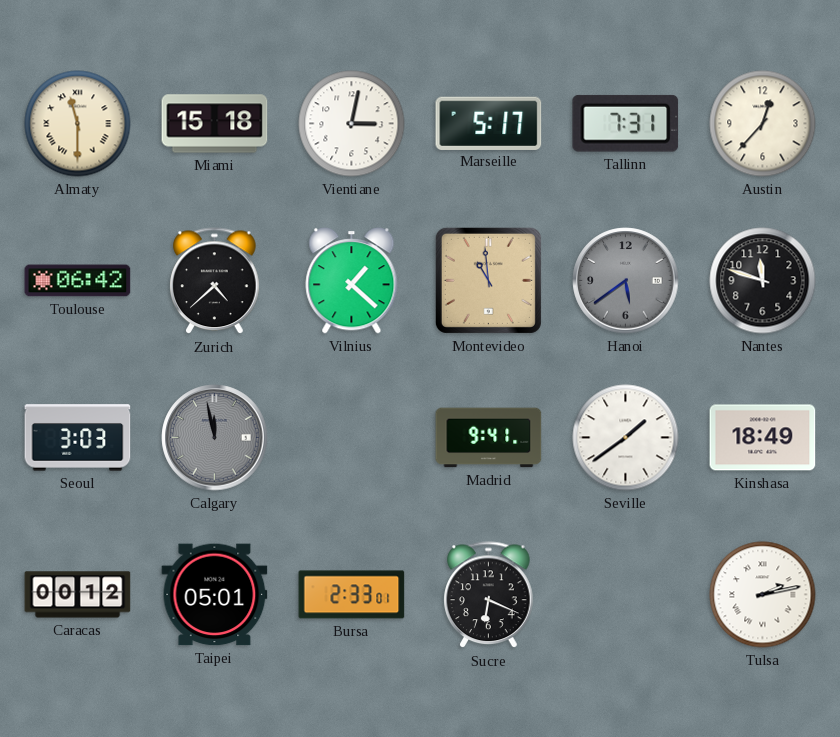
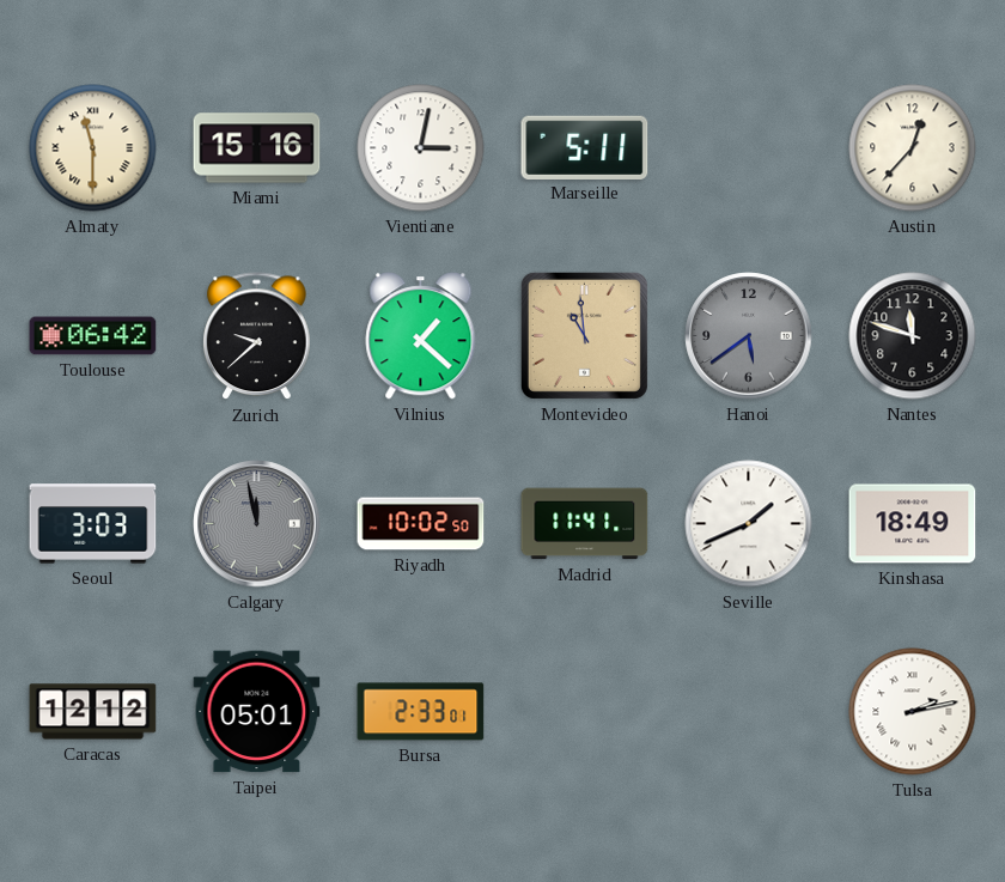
Miami: 15:18 -> 15:16 (257, 148)
Marseille: 5:17 -> 5:11 (585, 147)
Tallinn: 7:31 -> none (626, 123)
Zurich: 4:38 -> 9:38 (257, 336)
Riyadh: none -> 10:02 (421, 524)
Madrid: 9:41 -> 11:41 (585, 524)
Seville: 1:39 -> 1:41 (749, 524)
Caracas: 00:12 -> 12:12 (93, 712)
Sucre: 6:19 -> none (489, 595)
